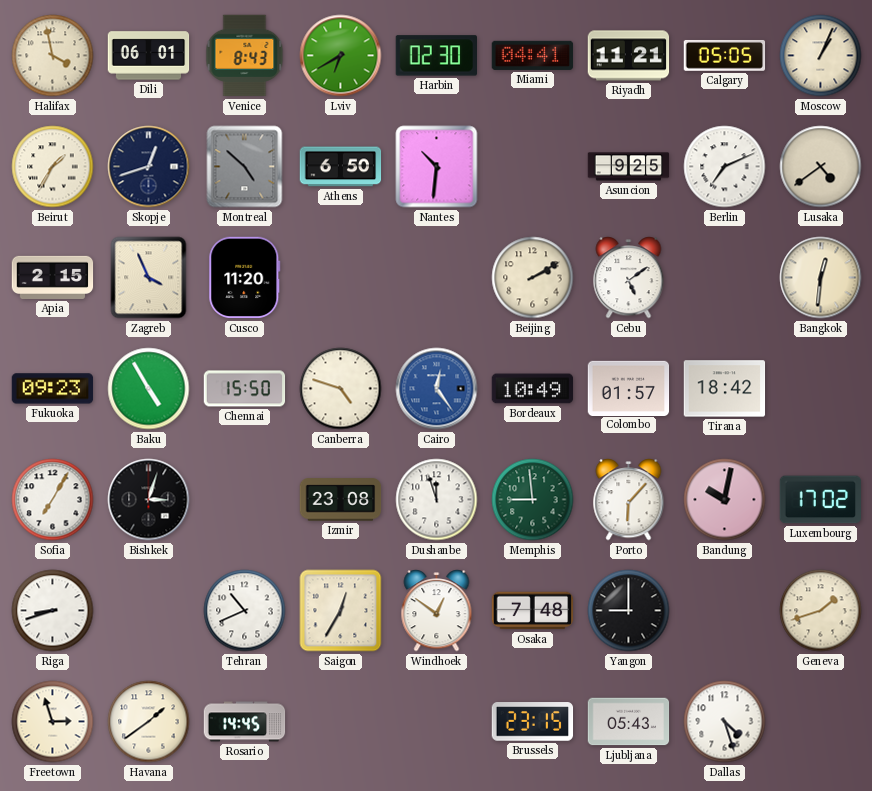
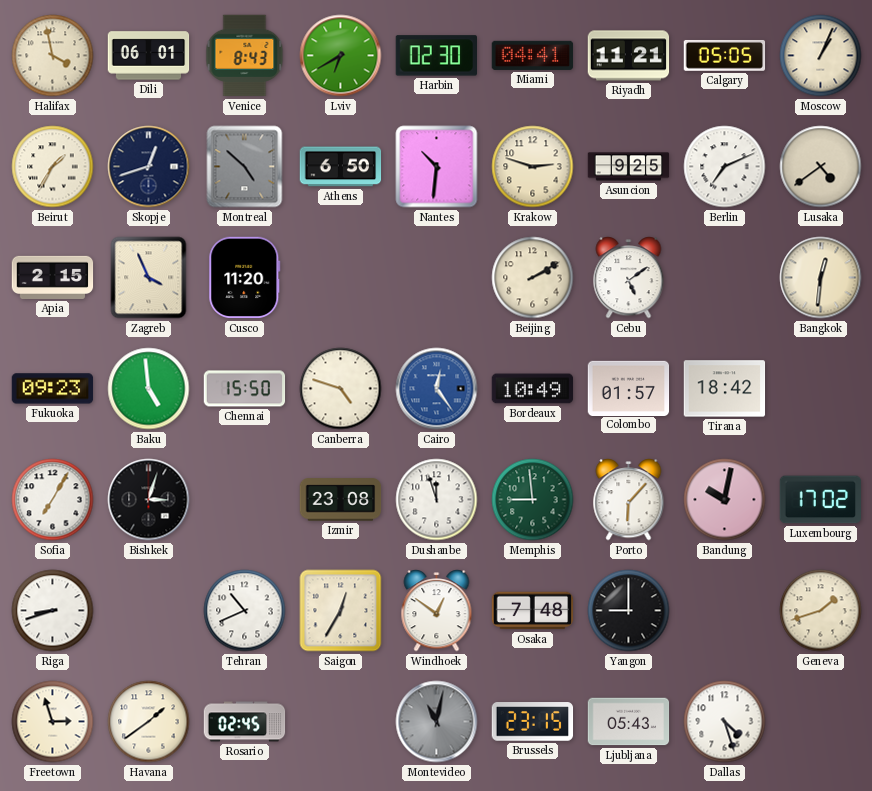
Krakow: none -> 2:48 (533, 167)
Baku: 4:55 -> 4:59 (149, 389)
Rosario: 14:45 -> 02:45 (245, 722)
Montevideo: none -> 11:02 (437, 722)
